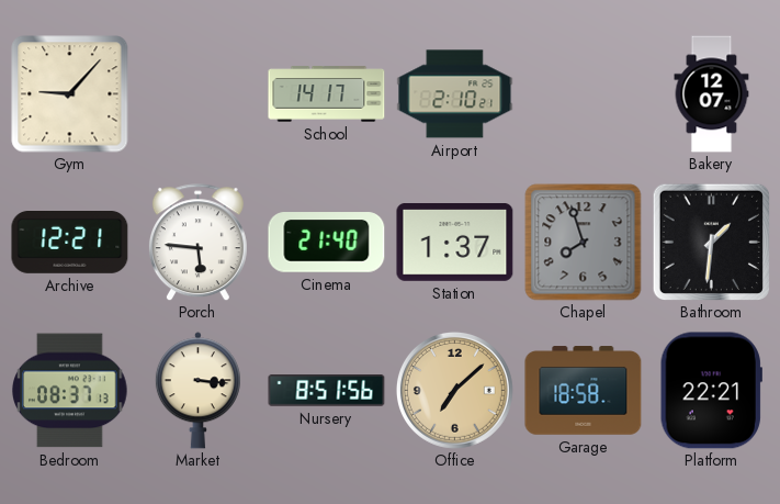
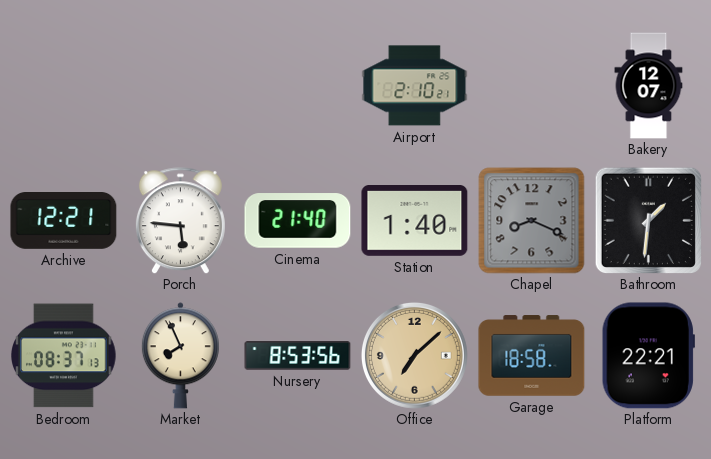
Gym: 9:07 -> none (70, 94)
School: 14:17 -> none (327, 94)
Station: 1:37 -> 1:40 (415, 221)
Chapel: 7:57 -> 8:19 (532, 221)
Market: 3:16 -> 7:56 (180, 356)
Nursery: 8:51 -> 8:53 (298, 356)
